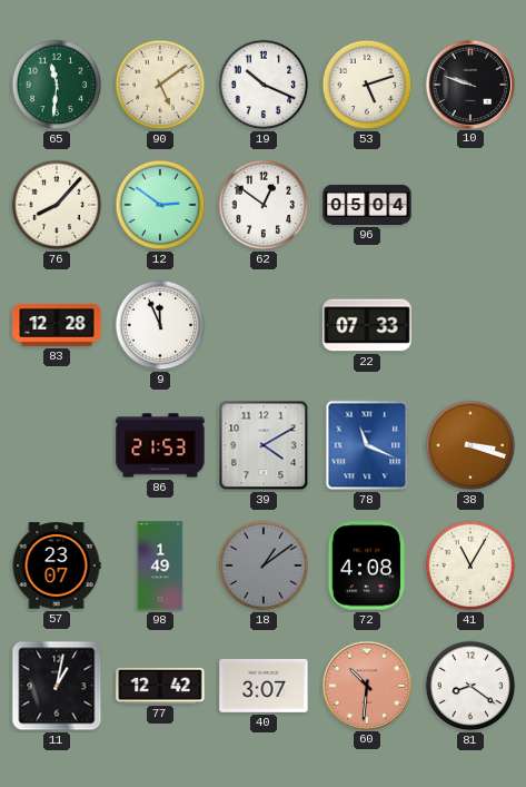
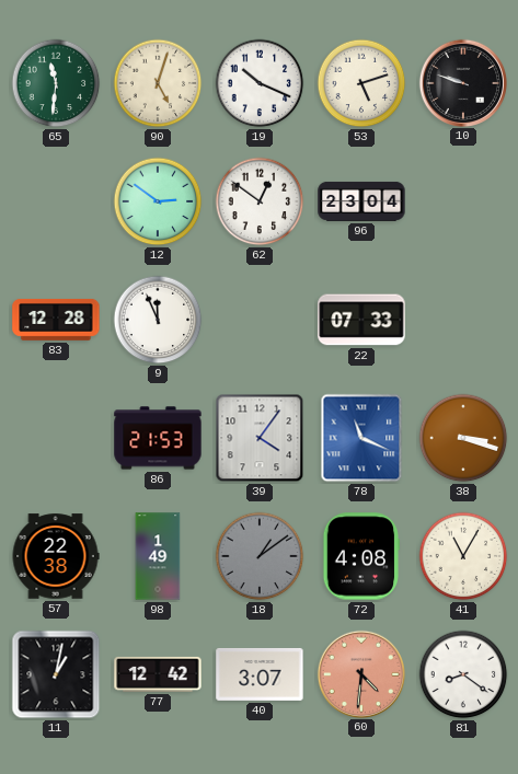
90: 5:09 -> 5:03 (158, 83)
76: 8:07 -> none (57, 205)
96: 05:04 -> 23:04 (361, 201)
39: 4:10 -> 4:06 (260, 438)
57: 23:07 -> 22:38 (56, 556)
60: 10:31 -> 4:31 (360, 673)
